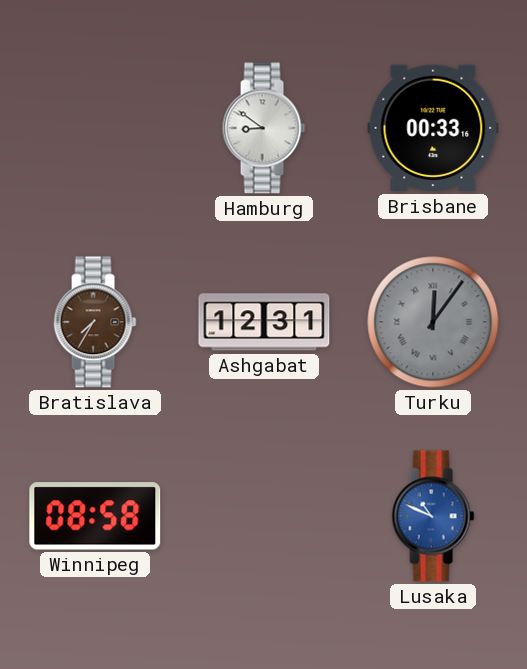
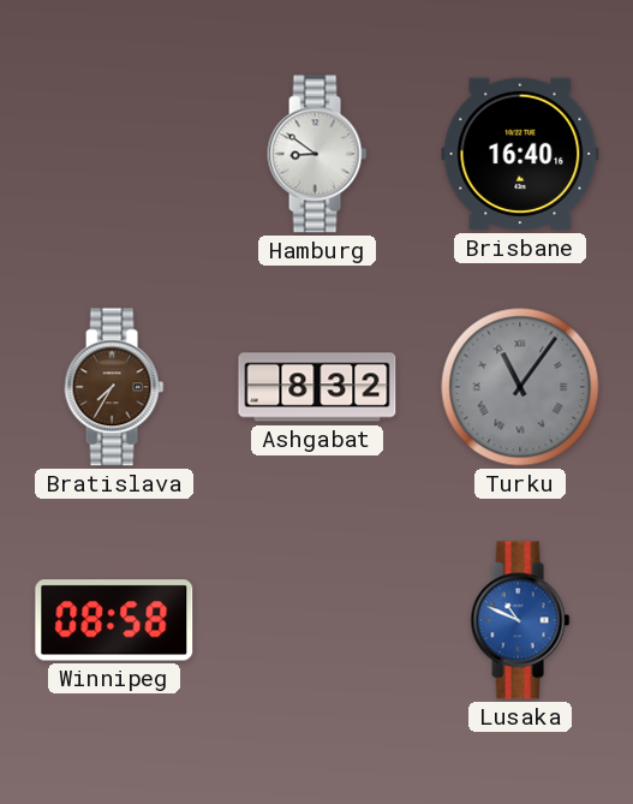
Brisbane: 00:33 -> 16:40 (520, 154)
Ashgabat: 12:31 -> 8:32 (317, 387)
Turku: 12:06 -> 11:06 (520, 387)
